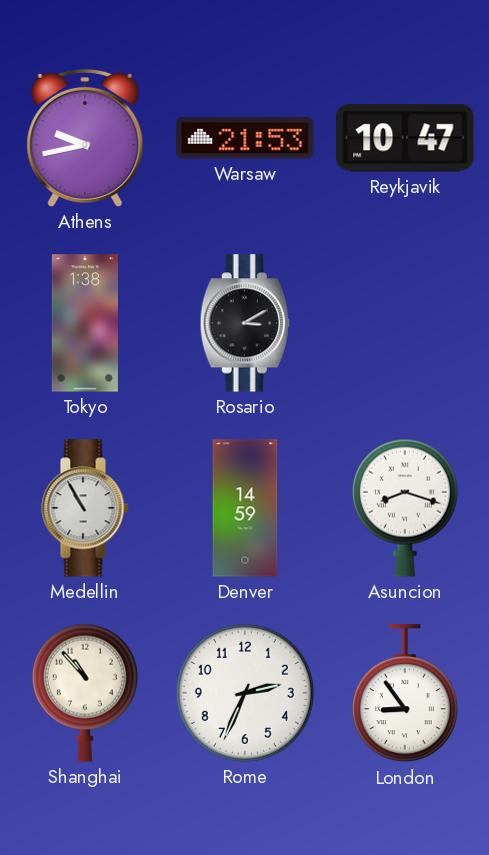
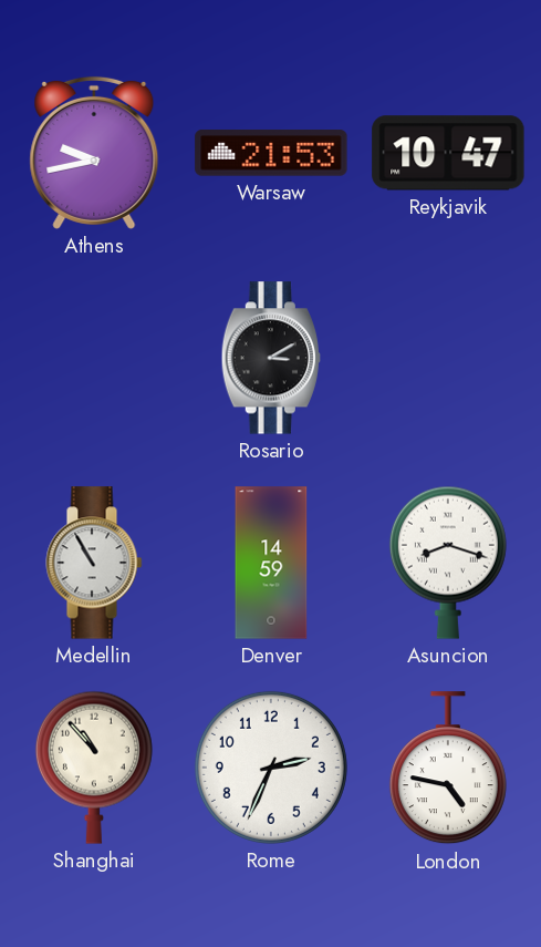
Tokyo: 1:38 -> none (85, 323)
London: 8:54 -> 4:47 (448, 769)
